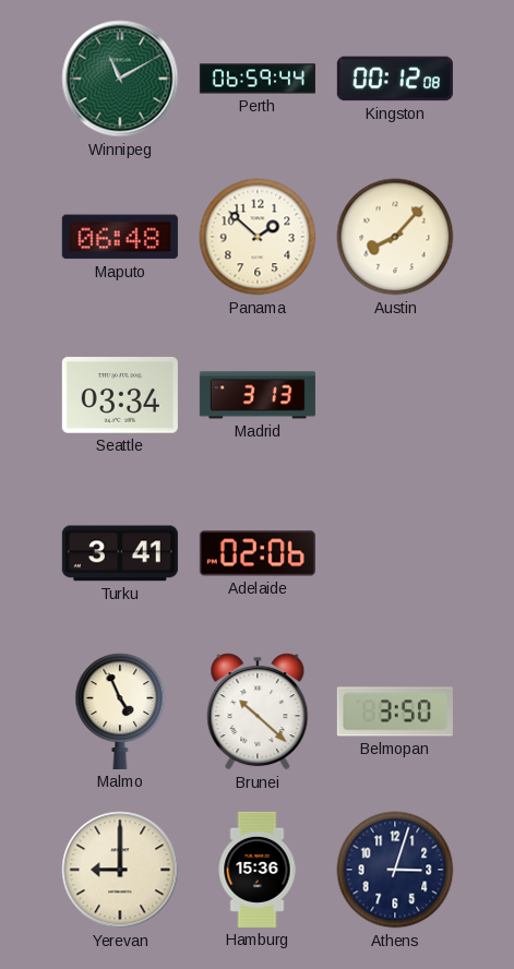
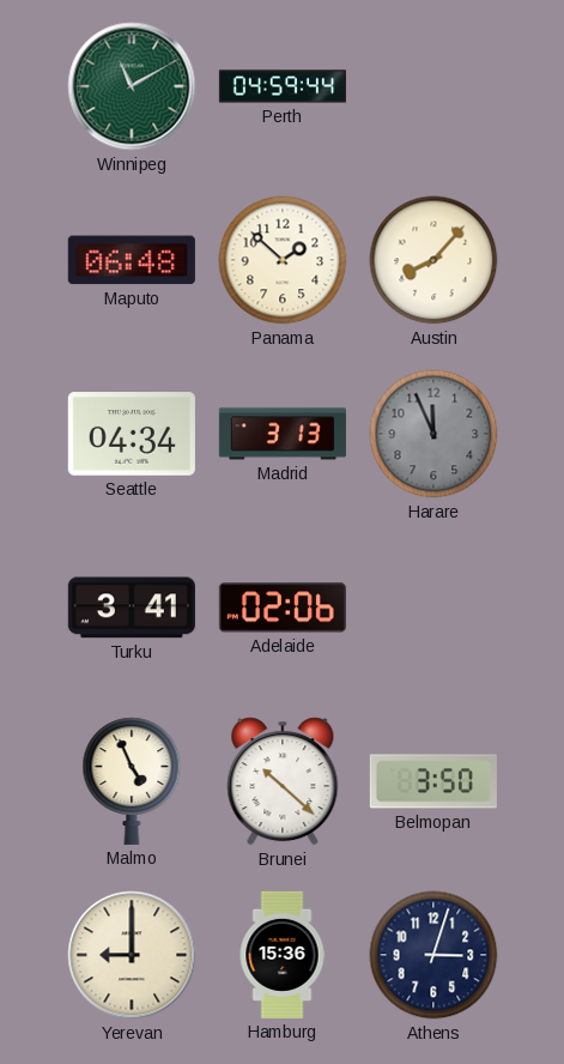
Perth: 06:59 -> 04:59 (283, 86)
Kingston: 00:12 -> none (395, 79)
Seattle: 03:34 -> 04:34 (132, 434)
Harare: none -> 11:56 (433, 434)
